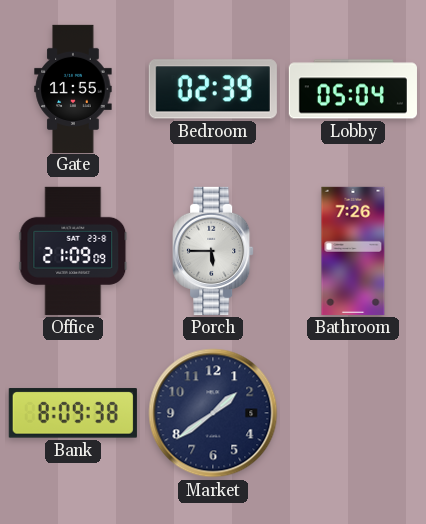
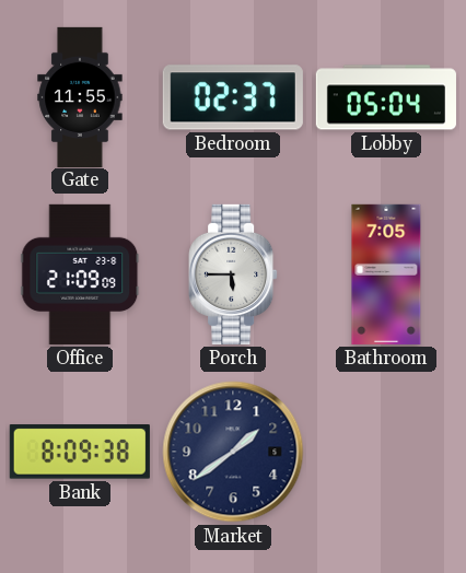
Bedroom: 02:39 -> 02:37 (233, 97)
Bathroom: 7:26 -> 7:05 (386, 274)
